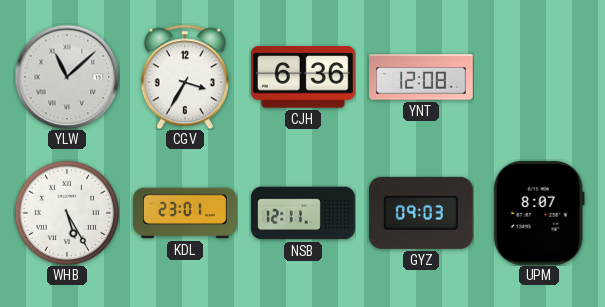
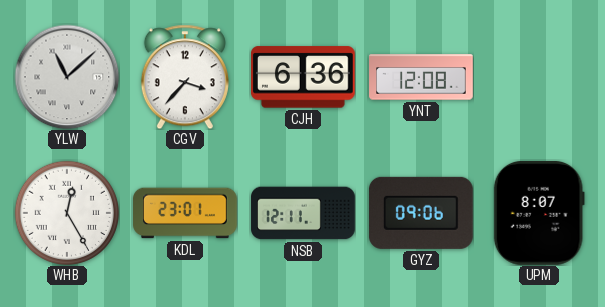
CGV: 3:35 -> 3:37 (185, 77)
WHB: 5:25 -> 12:25 (66, 212)
GYZ: 09:03 -> 09:06 (421, 213)
